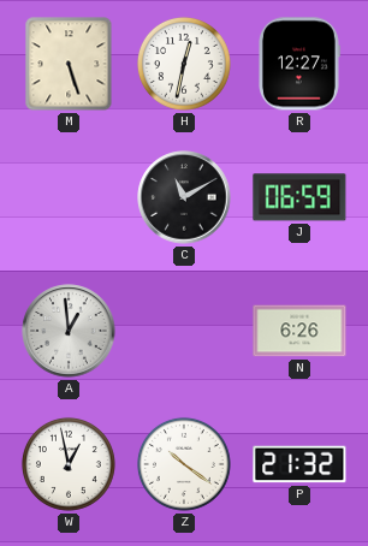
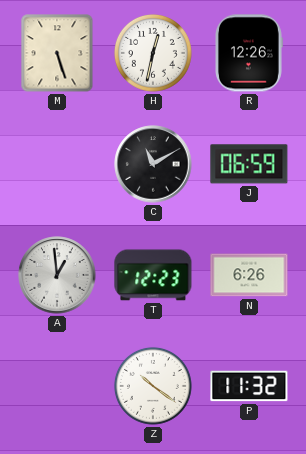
R: 12:27 -> 12:26 (249, 53)
T: none -> 12:23 (153, 275)
W: 12:58 -> none (69, 464)
P: 21:32 -> 11:32 (249, 386)
